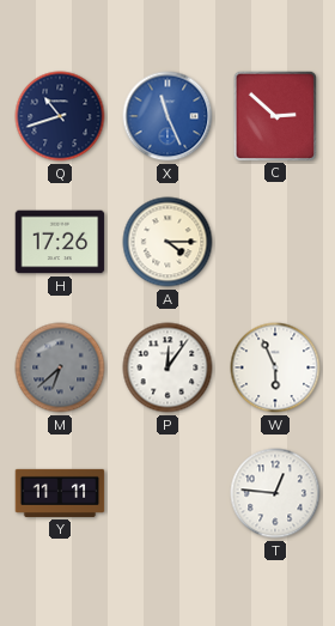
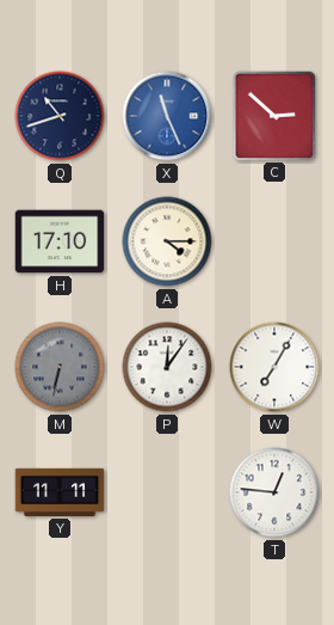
H: 17:26 -> 17:10 (60, 241)
M: 6:38 -> 6:32 (60, 367)
W: 5:56 -> 7:05 (274, 367)
